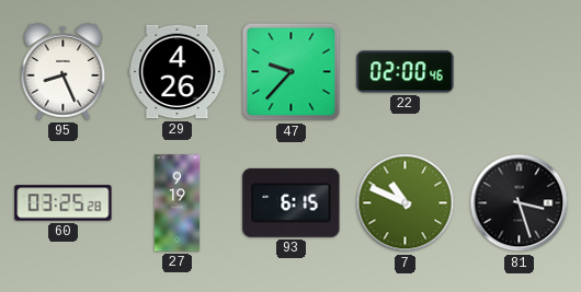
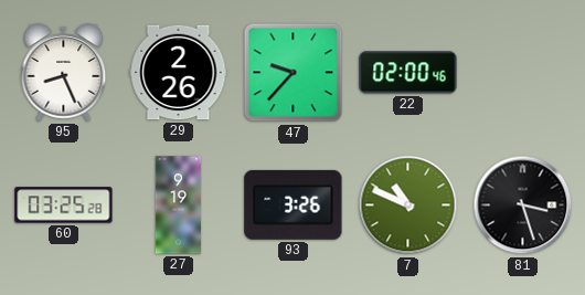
29: 4:26 -> 2:26 (179, 73)
93: 6:15 -> 3:26 (294, 204)
